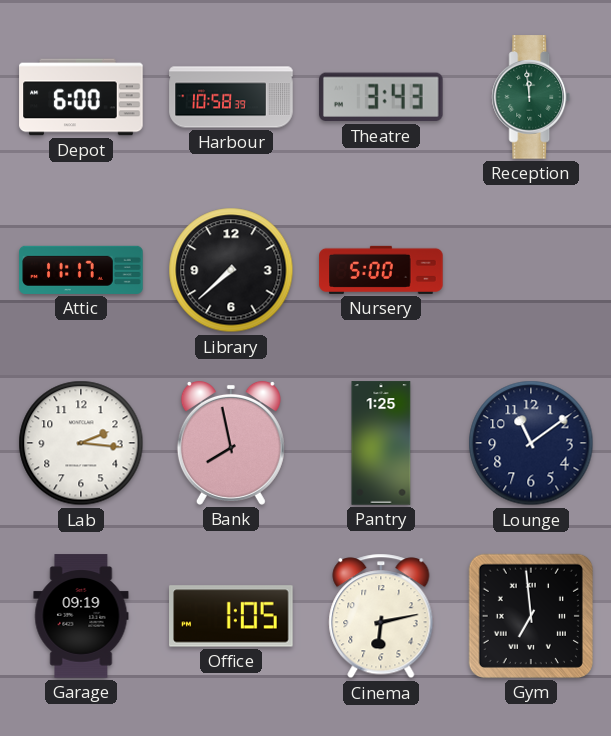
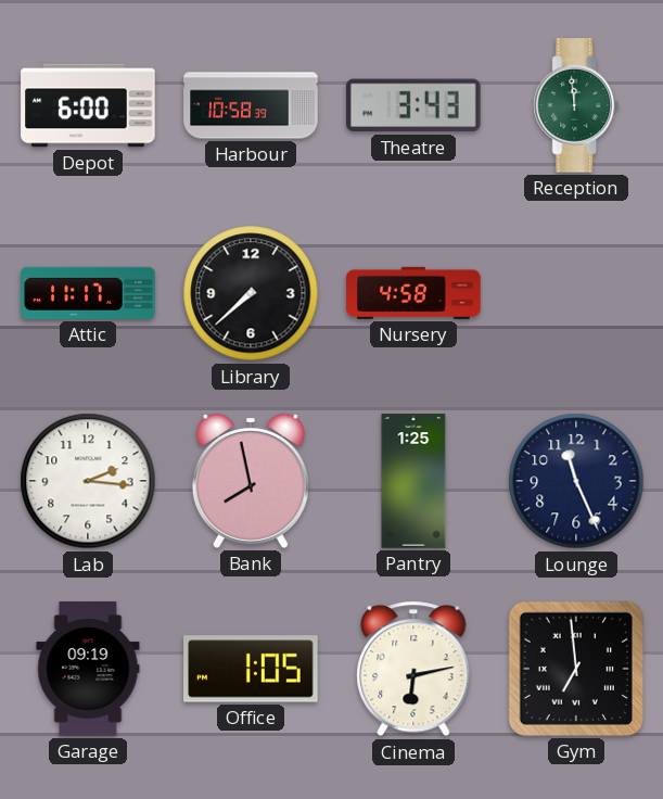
Nursery: 5:00 -> 4:58 (413, 293)
Lounge: 11:09 -> 11:26 (576, 481)
